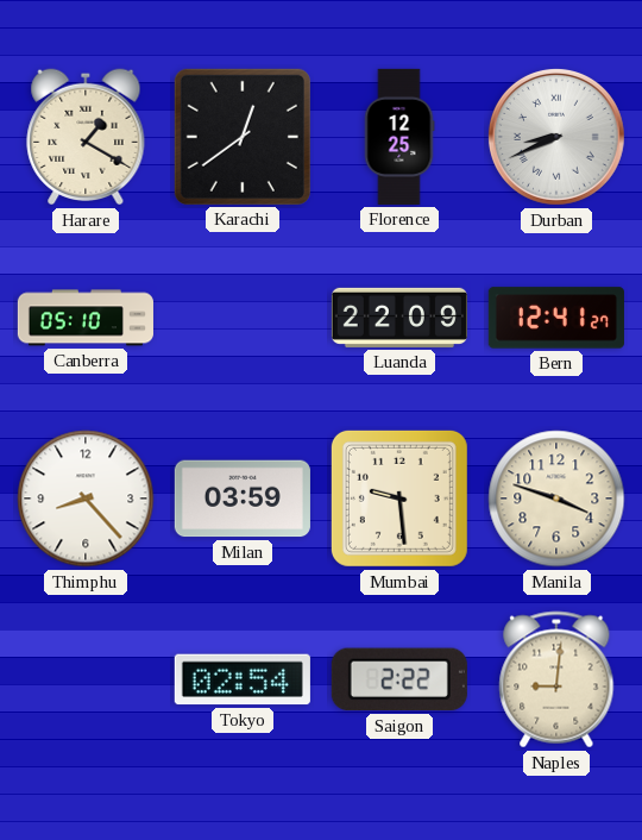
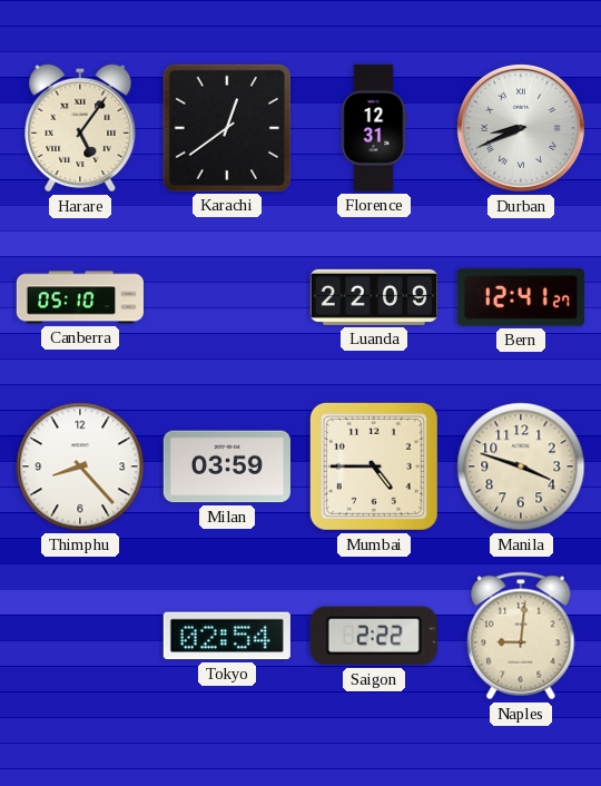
Harare: 1:20 -> 5:06 (80, 128)
Florence: 12:25 -> 12:31 (374, 128)
Mumbai: 9:29 -> 4:45 (374, 466)
